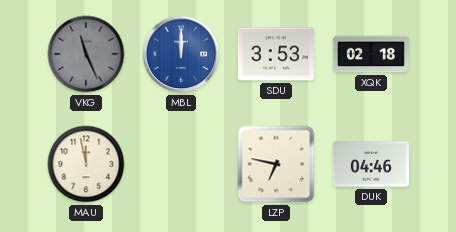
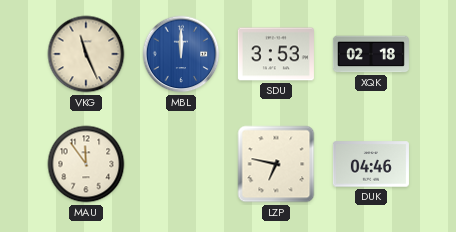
VKG dial: grey -> cream (86, 54)
MAU: 11:58 -> 11:54 (86, 164)
